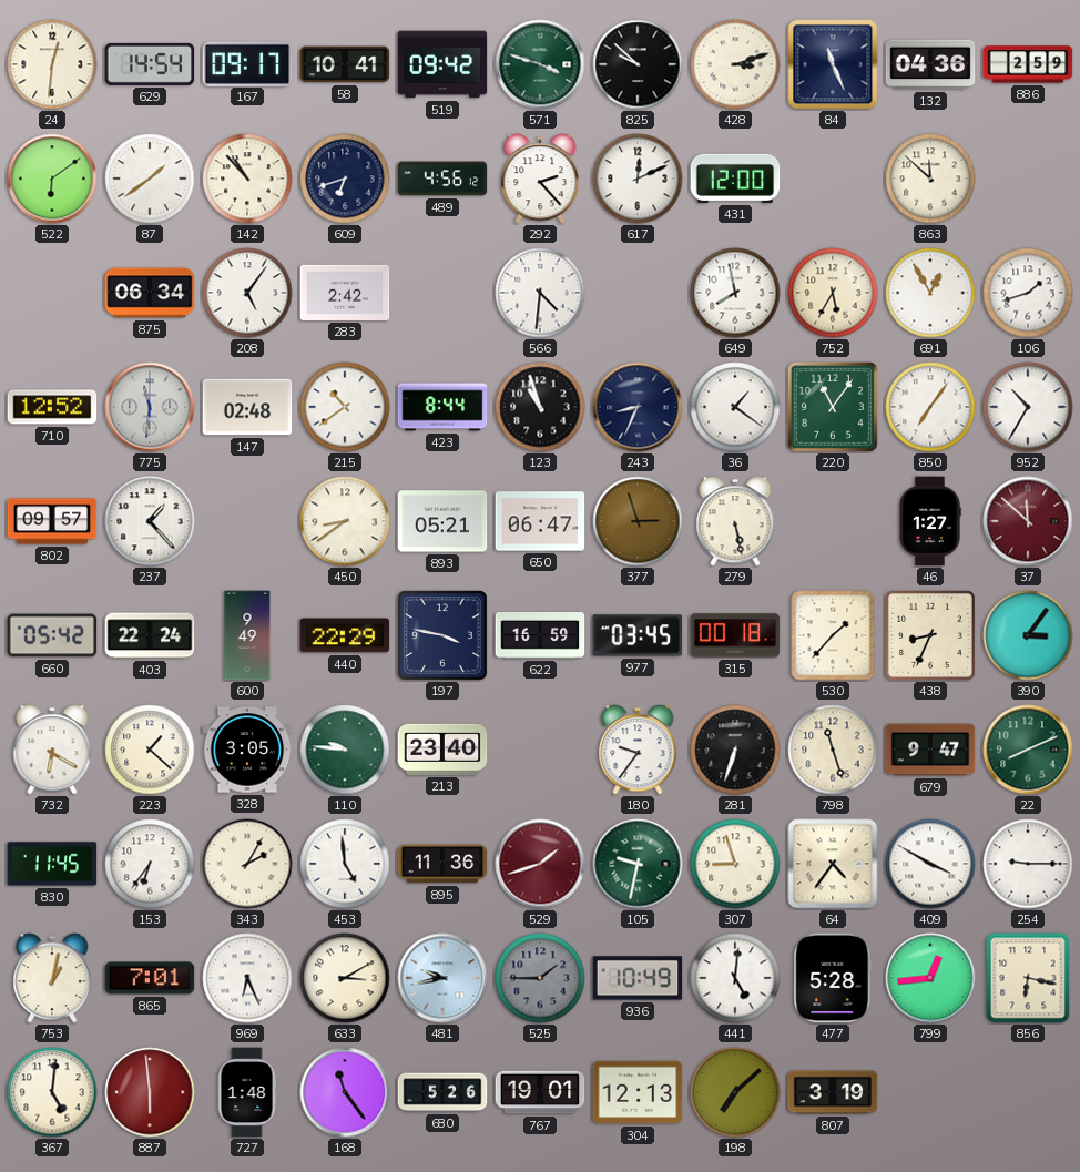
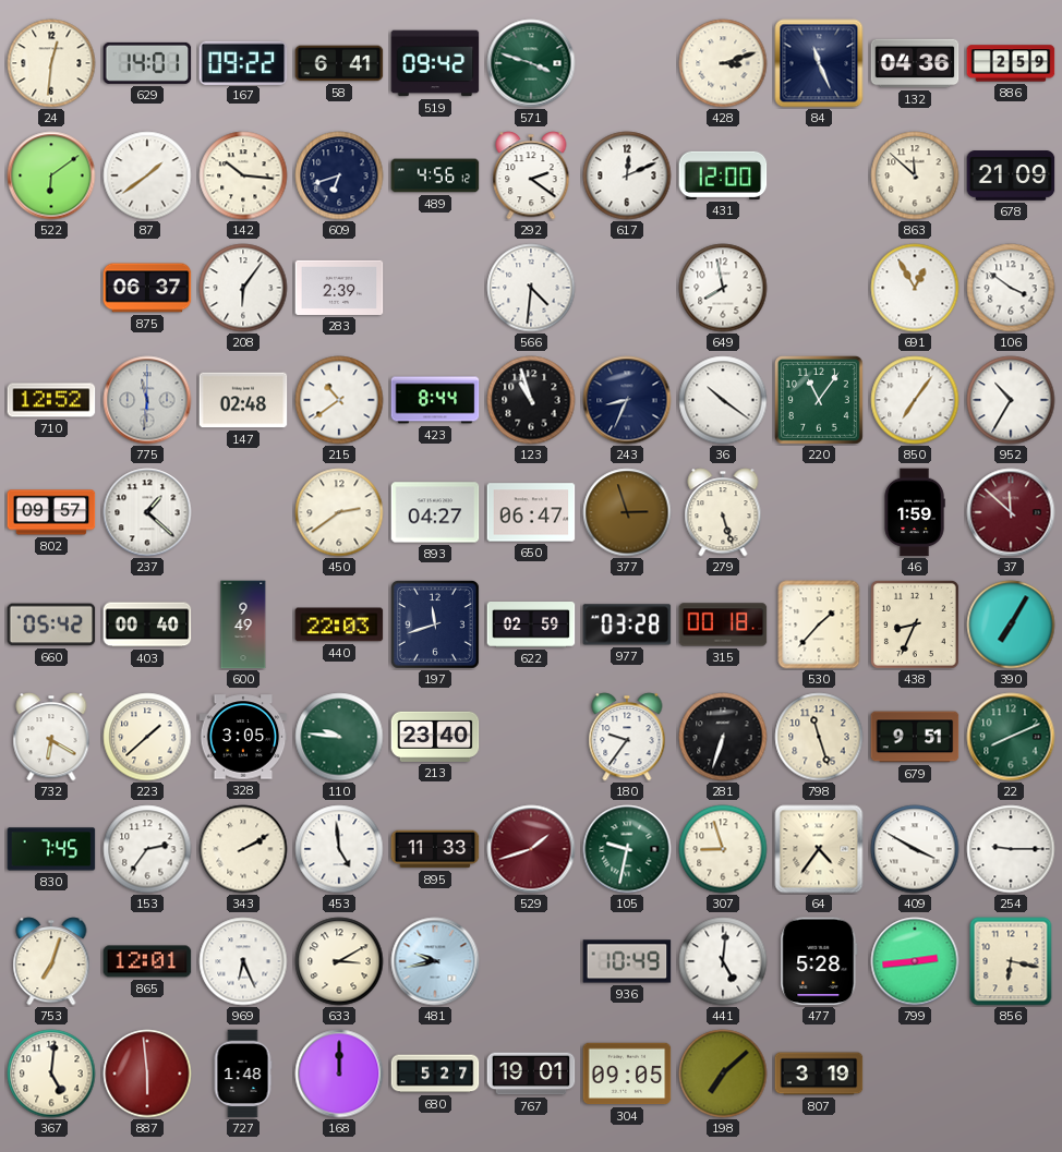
629: 14:54 -> 14:01 (147, 63)
167: 09:17 -> 09:22 (243, 62)
58: 10:41 -> 6:41 (339, 63)
825: 9:52 -> none (638, 64)
142: 10:53 -> 10:16 (243, 175)
292: 2:23 -> 2:21 (531, 175)
678: none -> 21:09 (1011, 175)
875: 06:34 -> 06:37 (147, 288)
208: 5:06 -> 6:06 (243, 288)
283: 2:42 -> 2:39 (339, 288)
752: 5:35 -> none (833, 293)
106: 1:42 -> 3:51 (1011, 288)
36: 1:21 -> 10:21 (723, 400)
237: 1:23 -> 1:22 (147, 512)
450: 8:39 -> 2:39 (339, 512)
893: 05:21 -> 04:27 (435, 512)
279: 5:28 -> 5:27 (723, 512)
46: 1:27 -> 1:59 (915, 512)
403: 22:24 -> 00:40 (147, 624)
440: 22:29 -> 22:03 (339, 624)
197: 3:47 -> 11:42 (435, 624)
622: 16:59 -> 02:59 (531, 624)
977: 03:45 -> 03:28 (627, 624)
390: 3:06 -> 7:05 (1011, 624)
223: 1:22 -> 1:38 (147, 737)
679: 9:47 -> 9:51 (915, 737)
830: 11:45 -> 7:45 (51, 849)
153: 6:36 -> 2:36 (147, 849)
343: 2:05 -> 2:10 (243, 849)
895: 11:36 -> 11:33 (435, 849)
753: 1:02 -> 7:03 (51, 961)
865: 7:01 -> 12:01 (147, 961)
525: 1:45 -> none (540, 978)
799: 12:44 -> 2:44 (915, 961)
168: 11:24 -> 12:00 (339, 1074)
680: 5:26 -> 5:27 (435, 1074)
304: 12:13 -> 09:05 (627, 1074)
